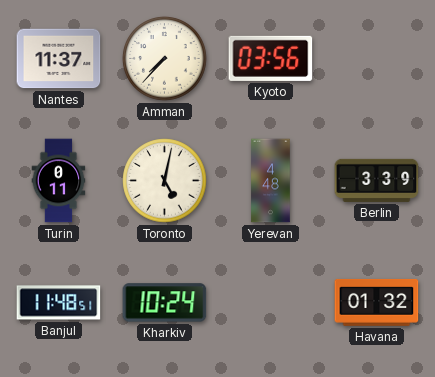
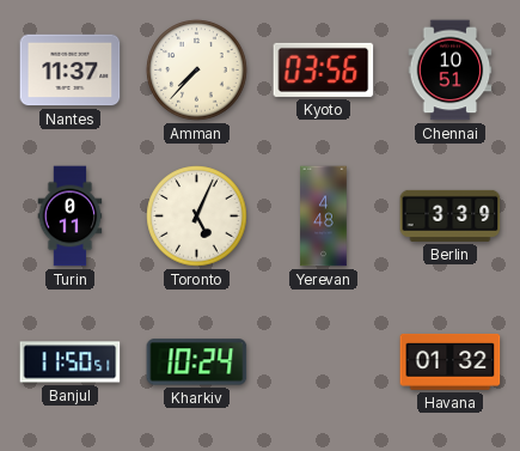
Chennai: none -> 10:51 (451, 71)
Toronto: 5:02 -> 5:04 (197, 217)
Banjul: 11:48 -> 11:50 (71, 362)
